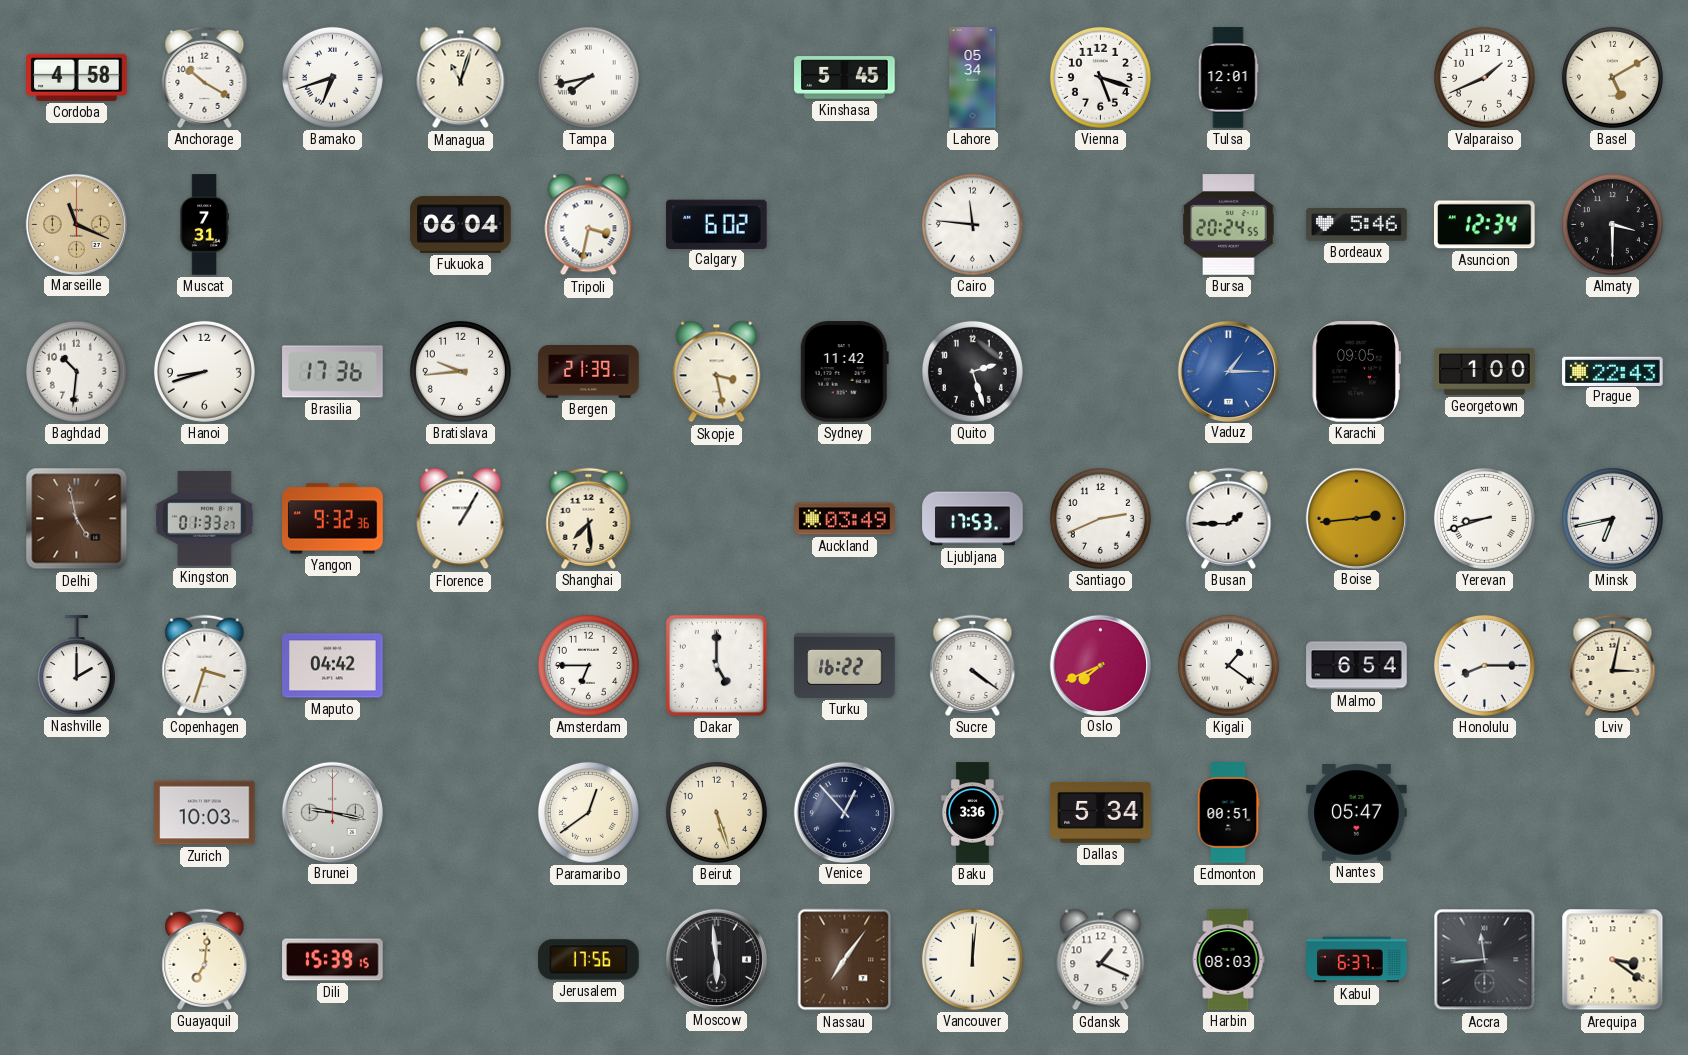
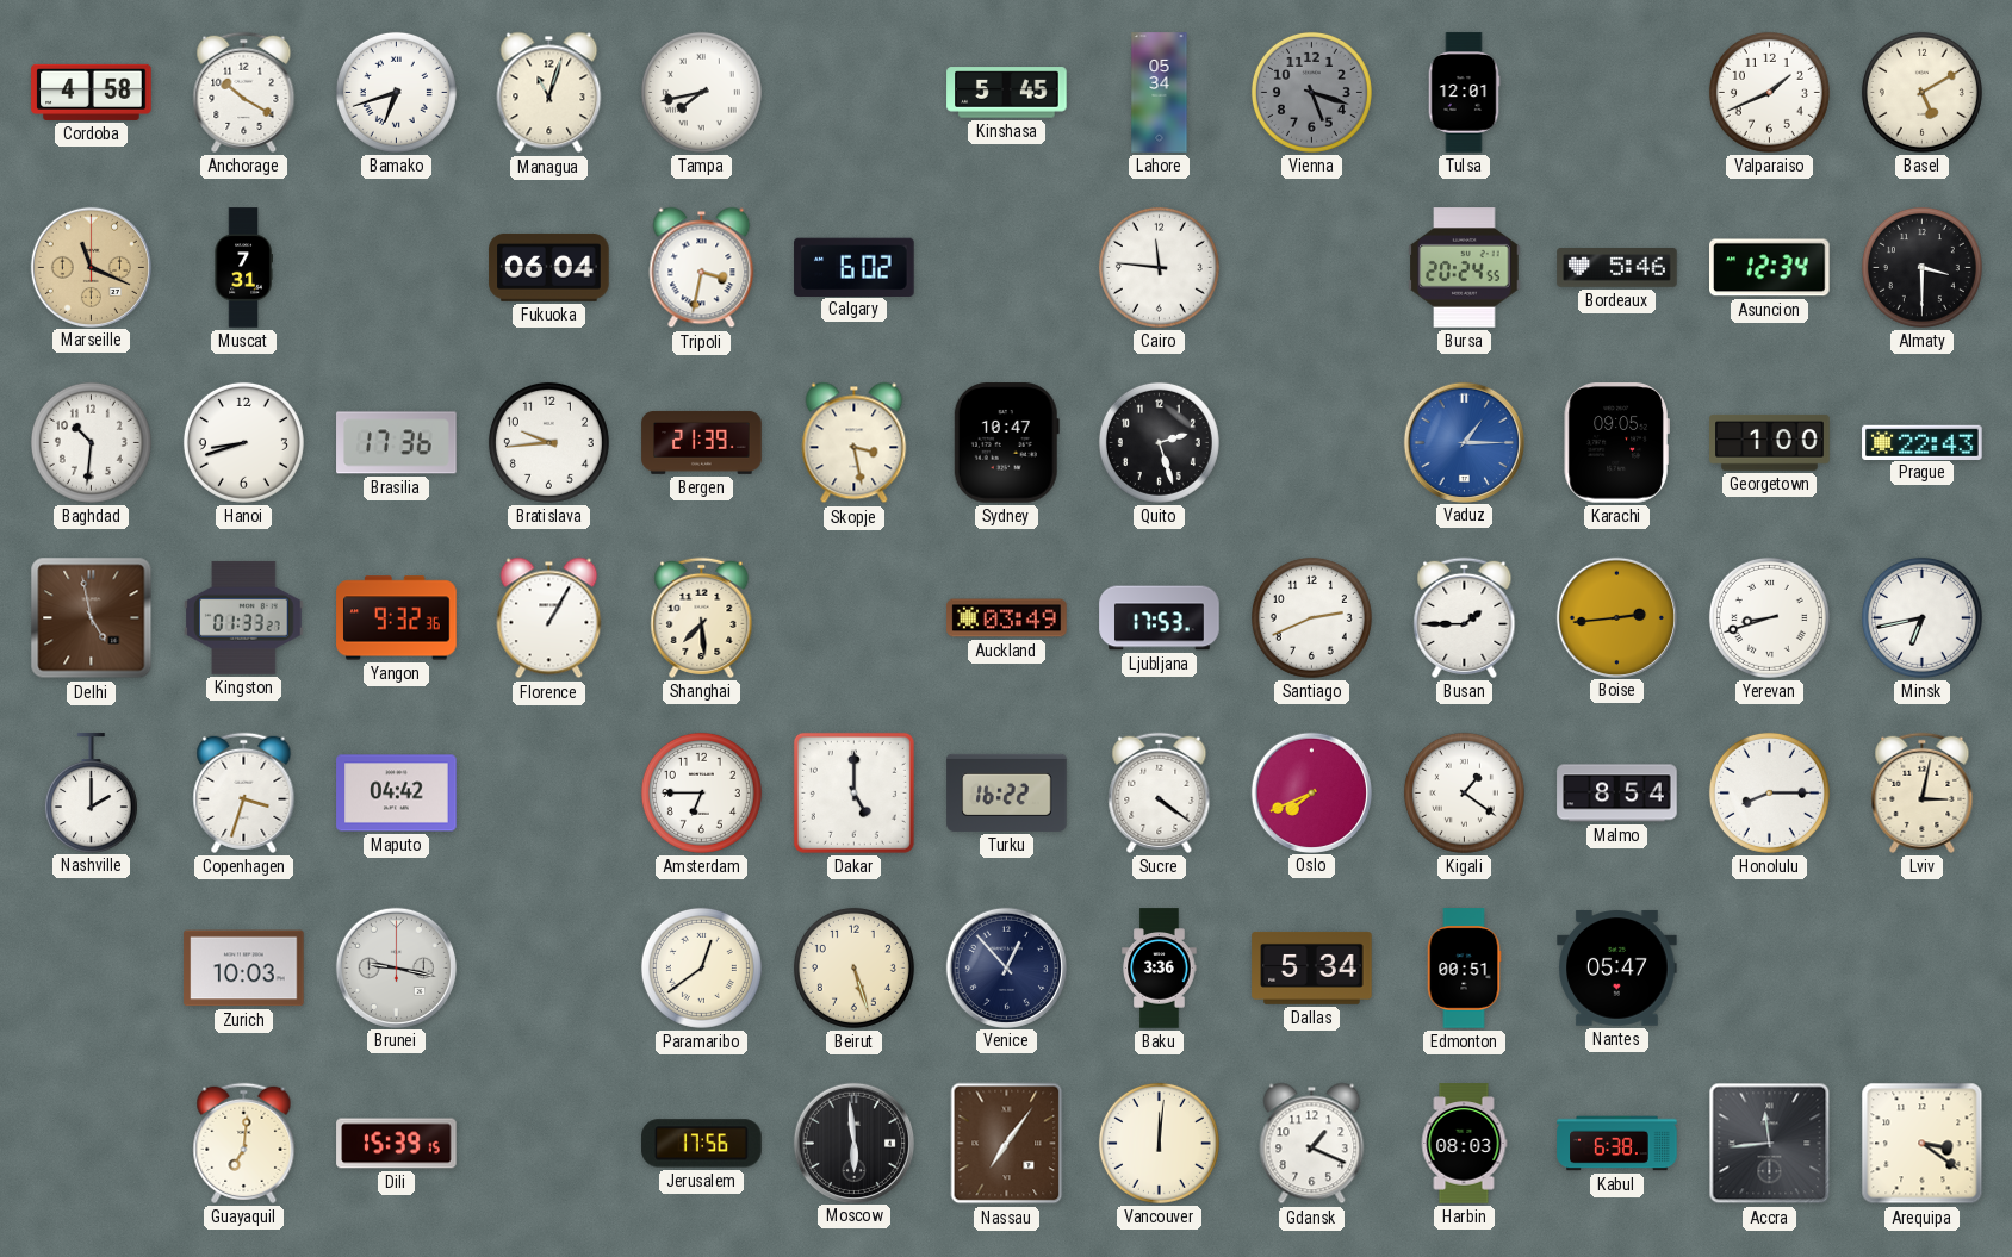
Vienna dial: white -> grey (1311, 92)
Sydney: 11:42 -> 10:47 (1006, 443)
Malmo: 6:54 -> 8:54 (1617, 794)
Kabul: 6:37 -> 6:38 (1617, 1144)
